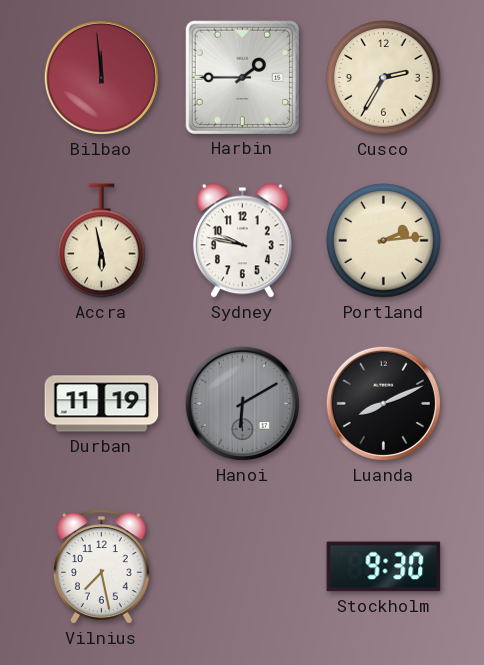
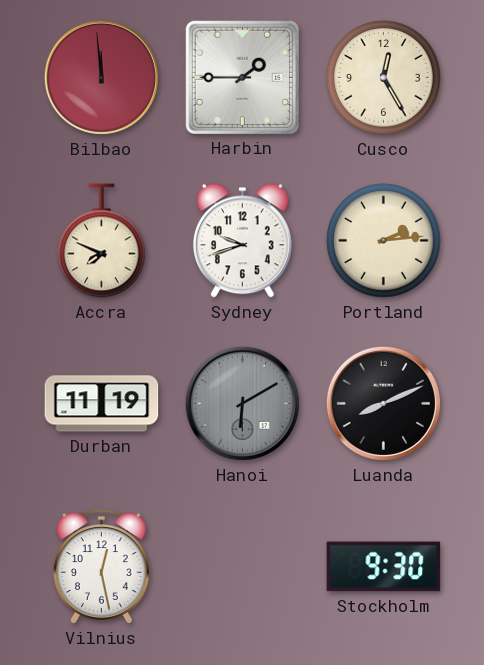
Cusco: 2:35 -> 12:25 (384, 78)
Accra: 5:58 -> 7:49 (102, 241)
Sydney: 9:47 -> 9:42 (242, 241)
Vilnius: 7:28 -> 12:28 (102, 567)
